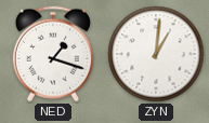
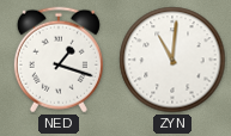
ZYN: 1:01 -> 11:01 (172, 60)
